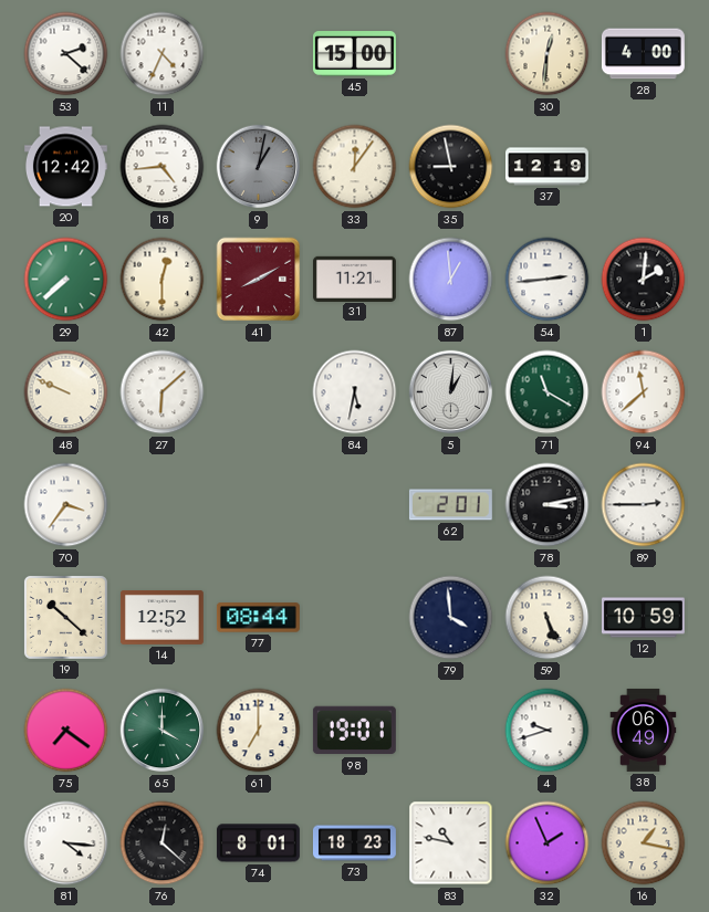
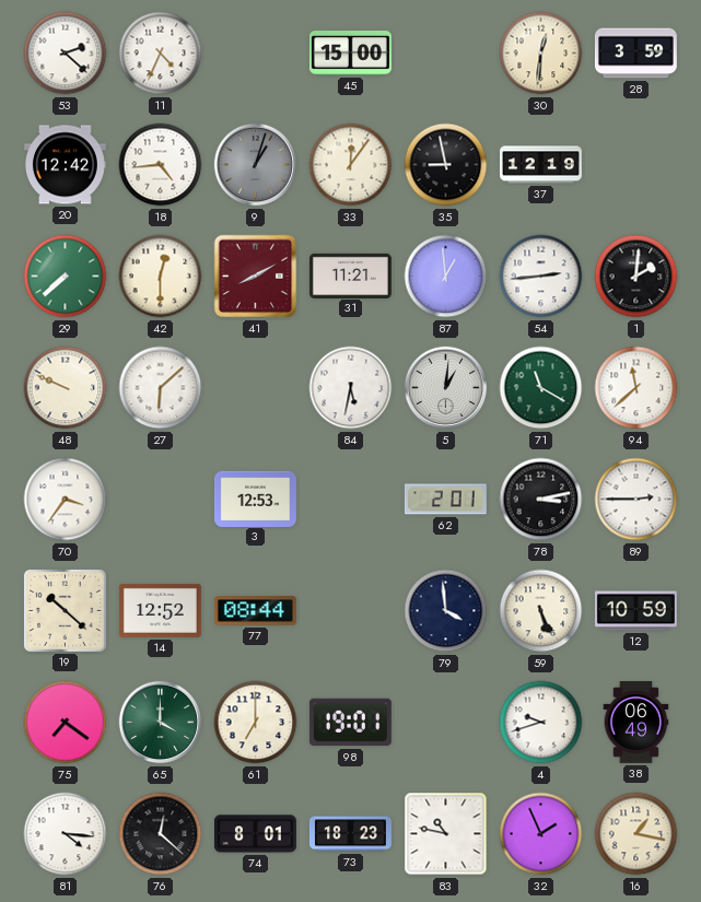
28: 4:00 -> 3:59 (635, 54)
9: 1:02 -> 1:03 (256, 165)
3: none -> 12:53 (255, 499)
